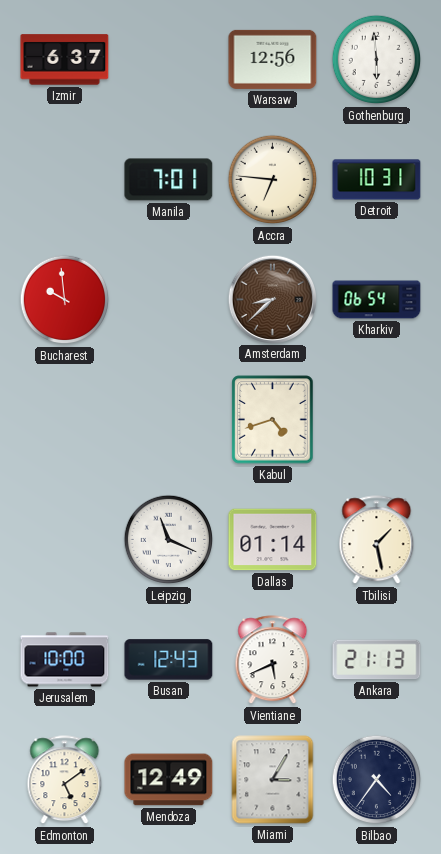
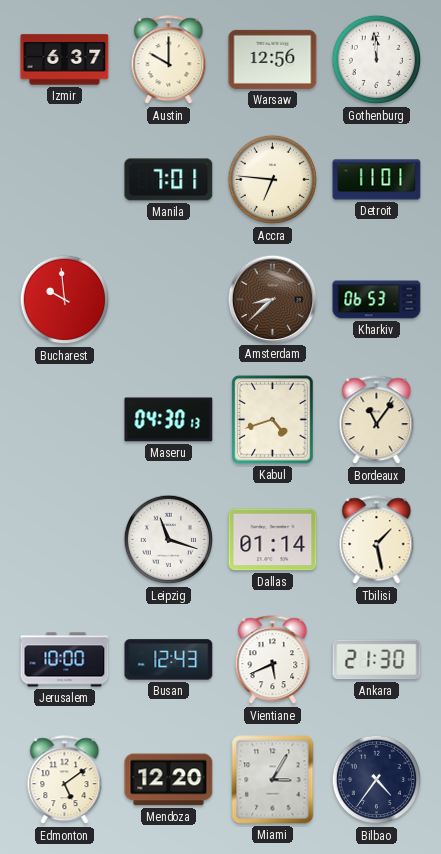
Austin: none -> 10:00 (169, 60)
Gothenburg: 5:59 -> 11:59 (377, 60)
Detroit: 10:31 -> 11:01 (377, 180)
Kharkiv: 06:54 -> 06:53 (377, 300)
Maseru: none -> 04:30 (169, 420)
Bordeaux: none -> 11:06 (377, 420)
Leipzig: 11:19 -> 11:18 (169, 540)
Ankara: 21:13 -> 21:30 (377, 660)
Mendoza: 12:49 -> 12:20 (169, 780)
